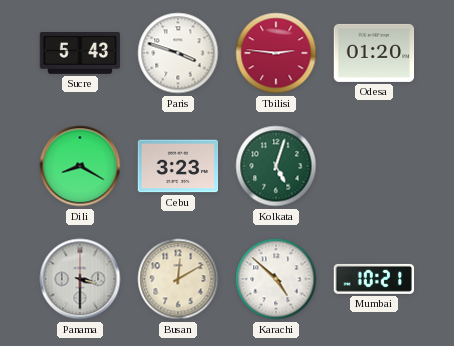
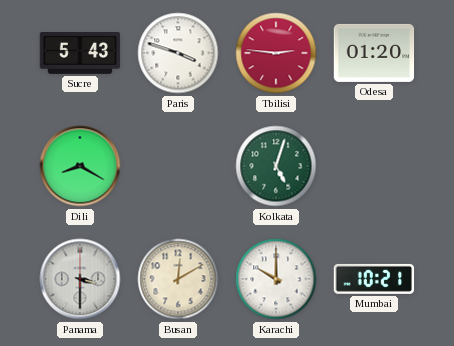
Cebu: 3:23 -> none (178, 166)
Karachi: 4:52 -> 10:00 (276, 279)
